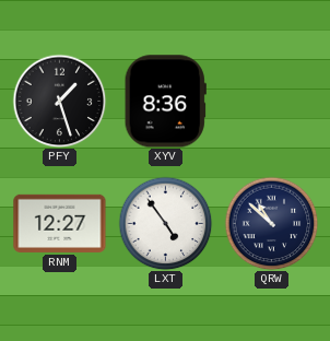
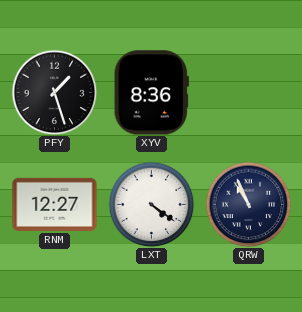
LXT: 4:54 -> 4:21 (151, 204)
QRW: 10:52 -> 10:56 (248, 204)
